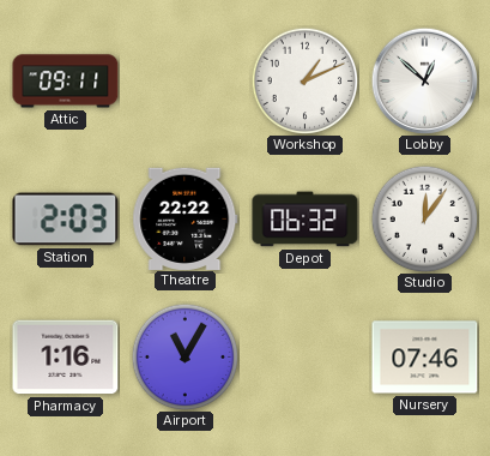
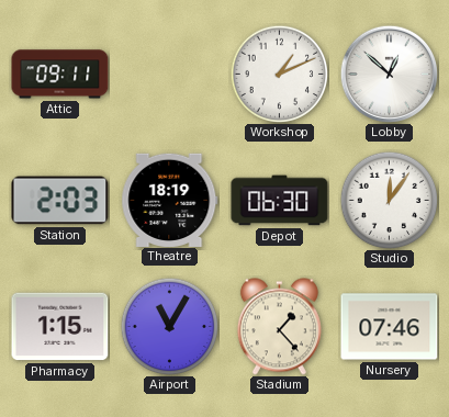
Theatre: 22:22 -> 18:19 (170, 200)
Depot: 06:32 -> 06:30 (280, 201)
Pharmacy: 1:16 -> 1:15 (60, 327)
Stadium: none -> 1:23 (279, 327)
